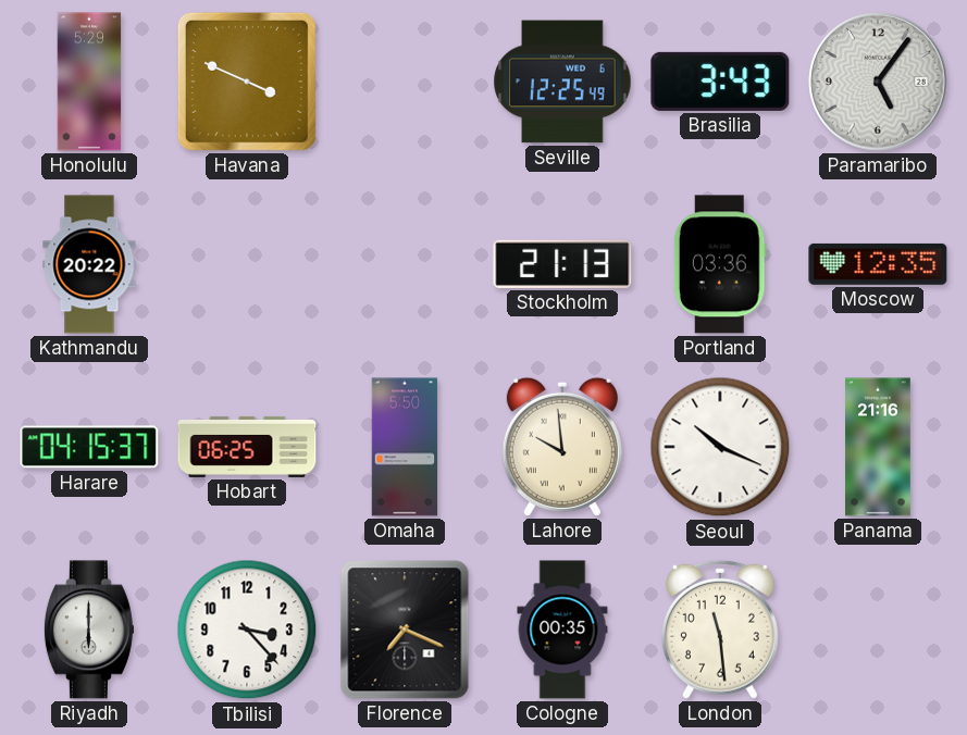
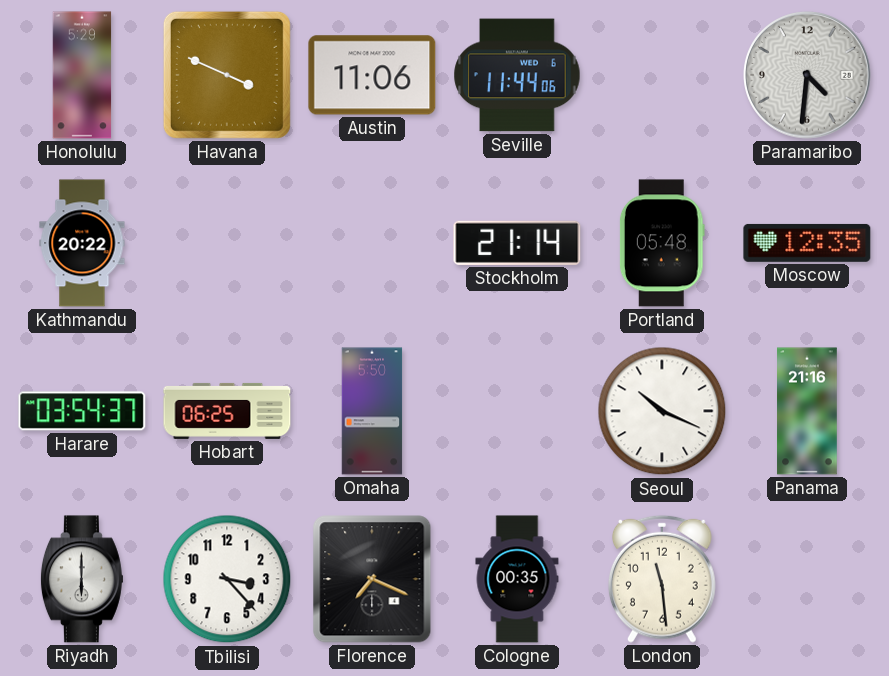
Austin: none -> 11:06 (372, 75)
Seville: 12:25 -> 11:44 (517, 75)
Brasilia: 3:43 -> none (720, 82)
Paramaribo: 5:06 -> 4:31 (807, 75)
Stockholm: 21:13 -> 21:14 (517, 243)
Portland: 03:36 -> 05:48 (662, 243)
Harare: 04:15 -> 03:54 (82, 411)
Lahore: 9:59 -> none (562, 447)
